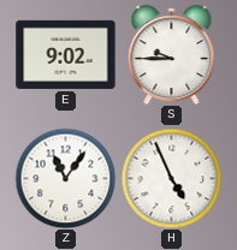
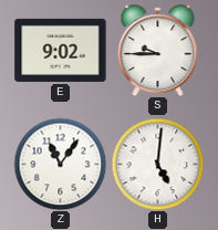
H: 4:56 -> 5:01 (157, 164)
